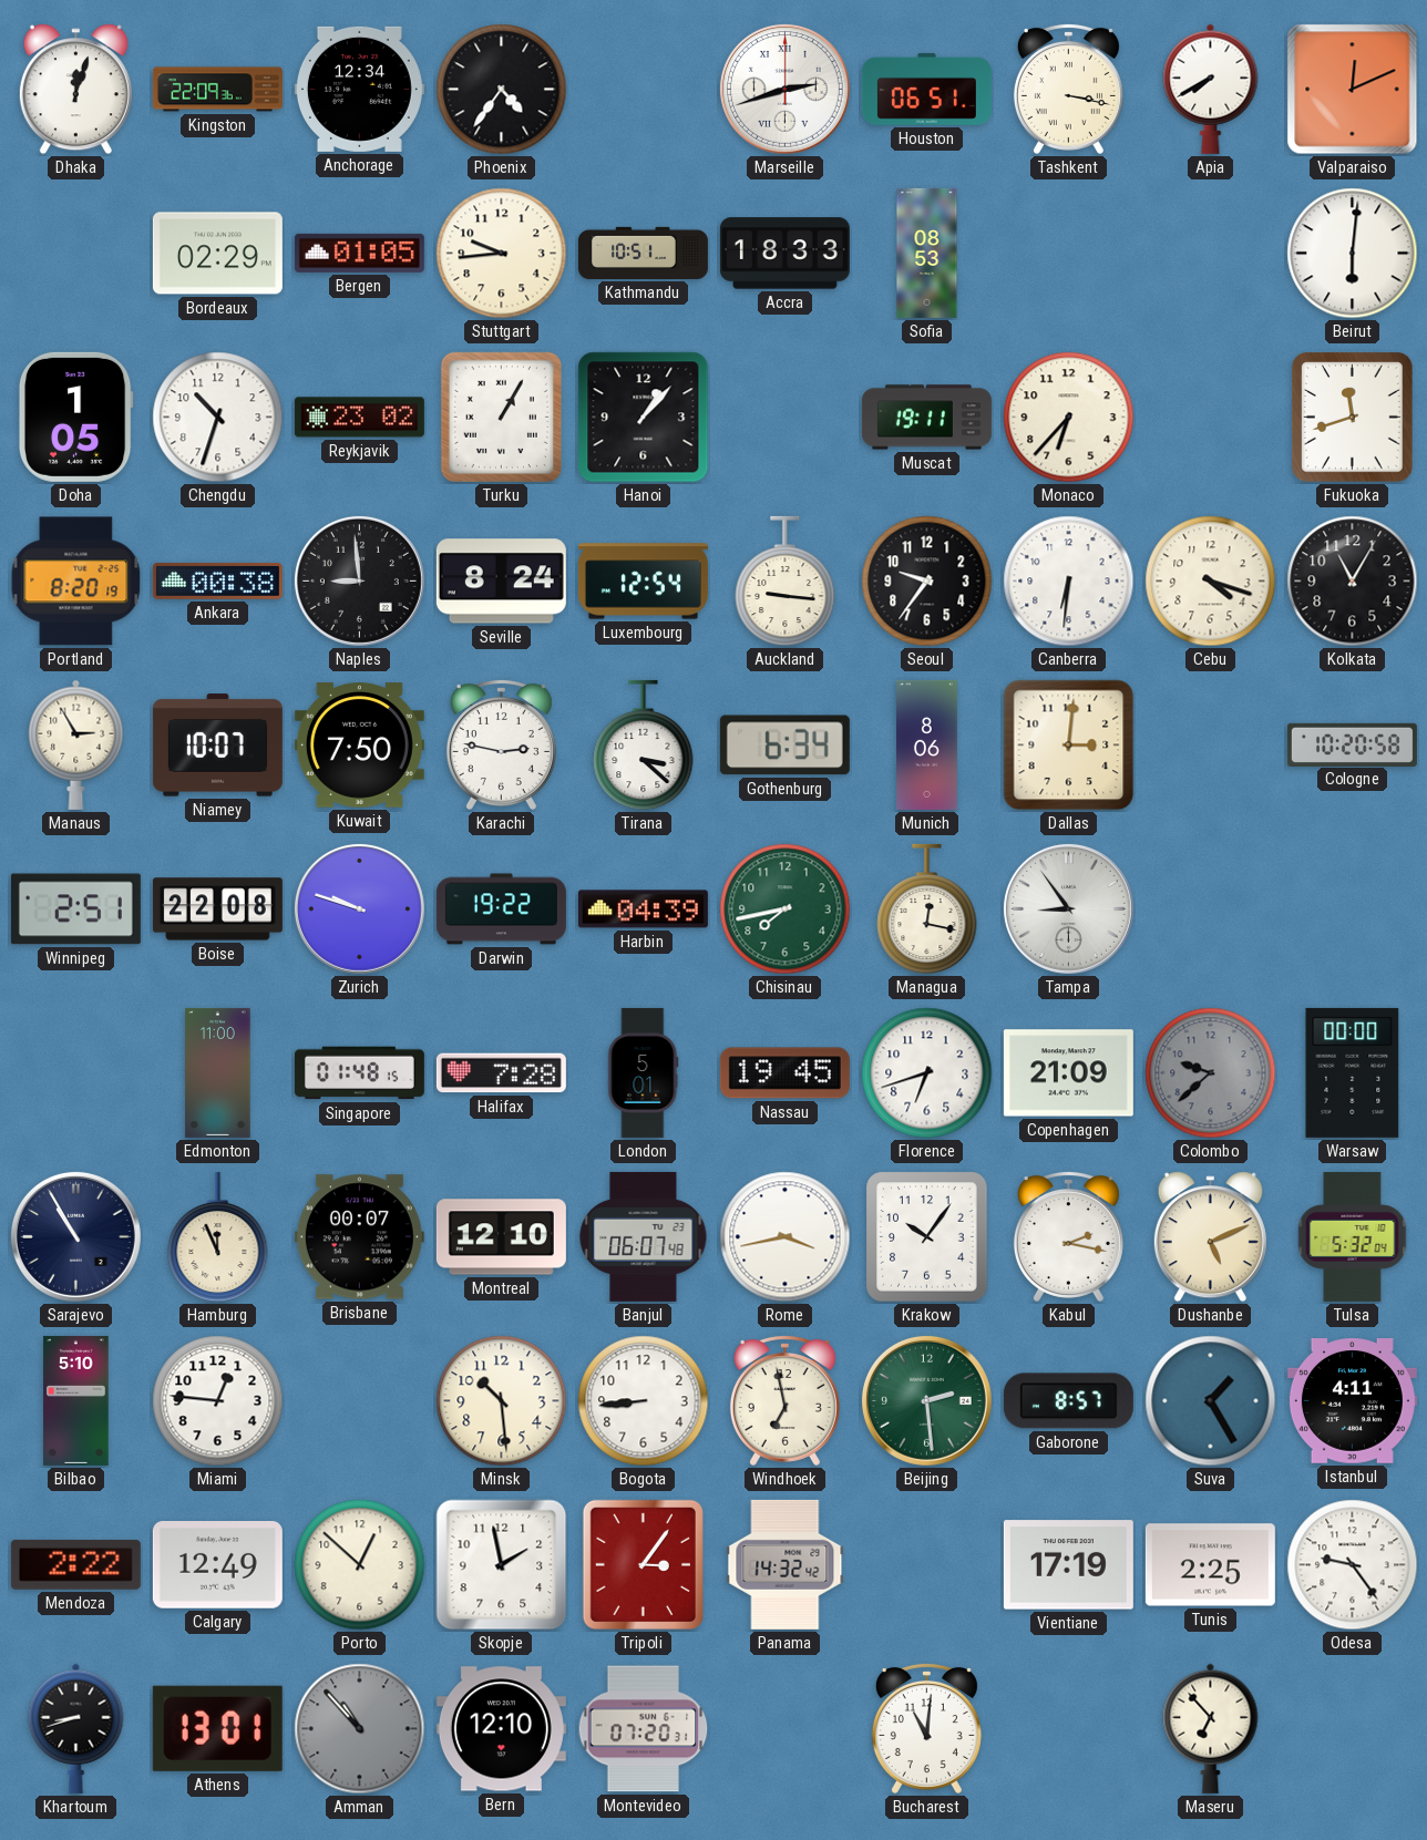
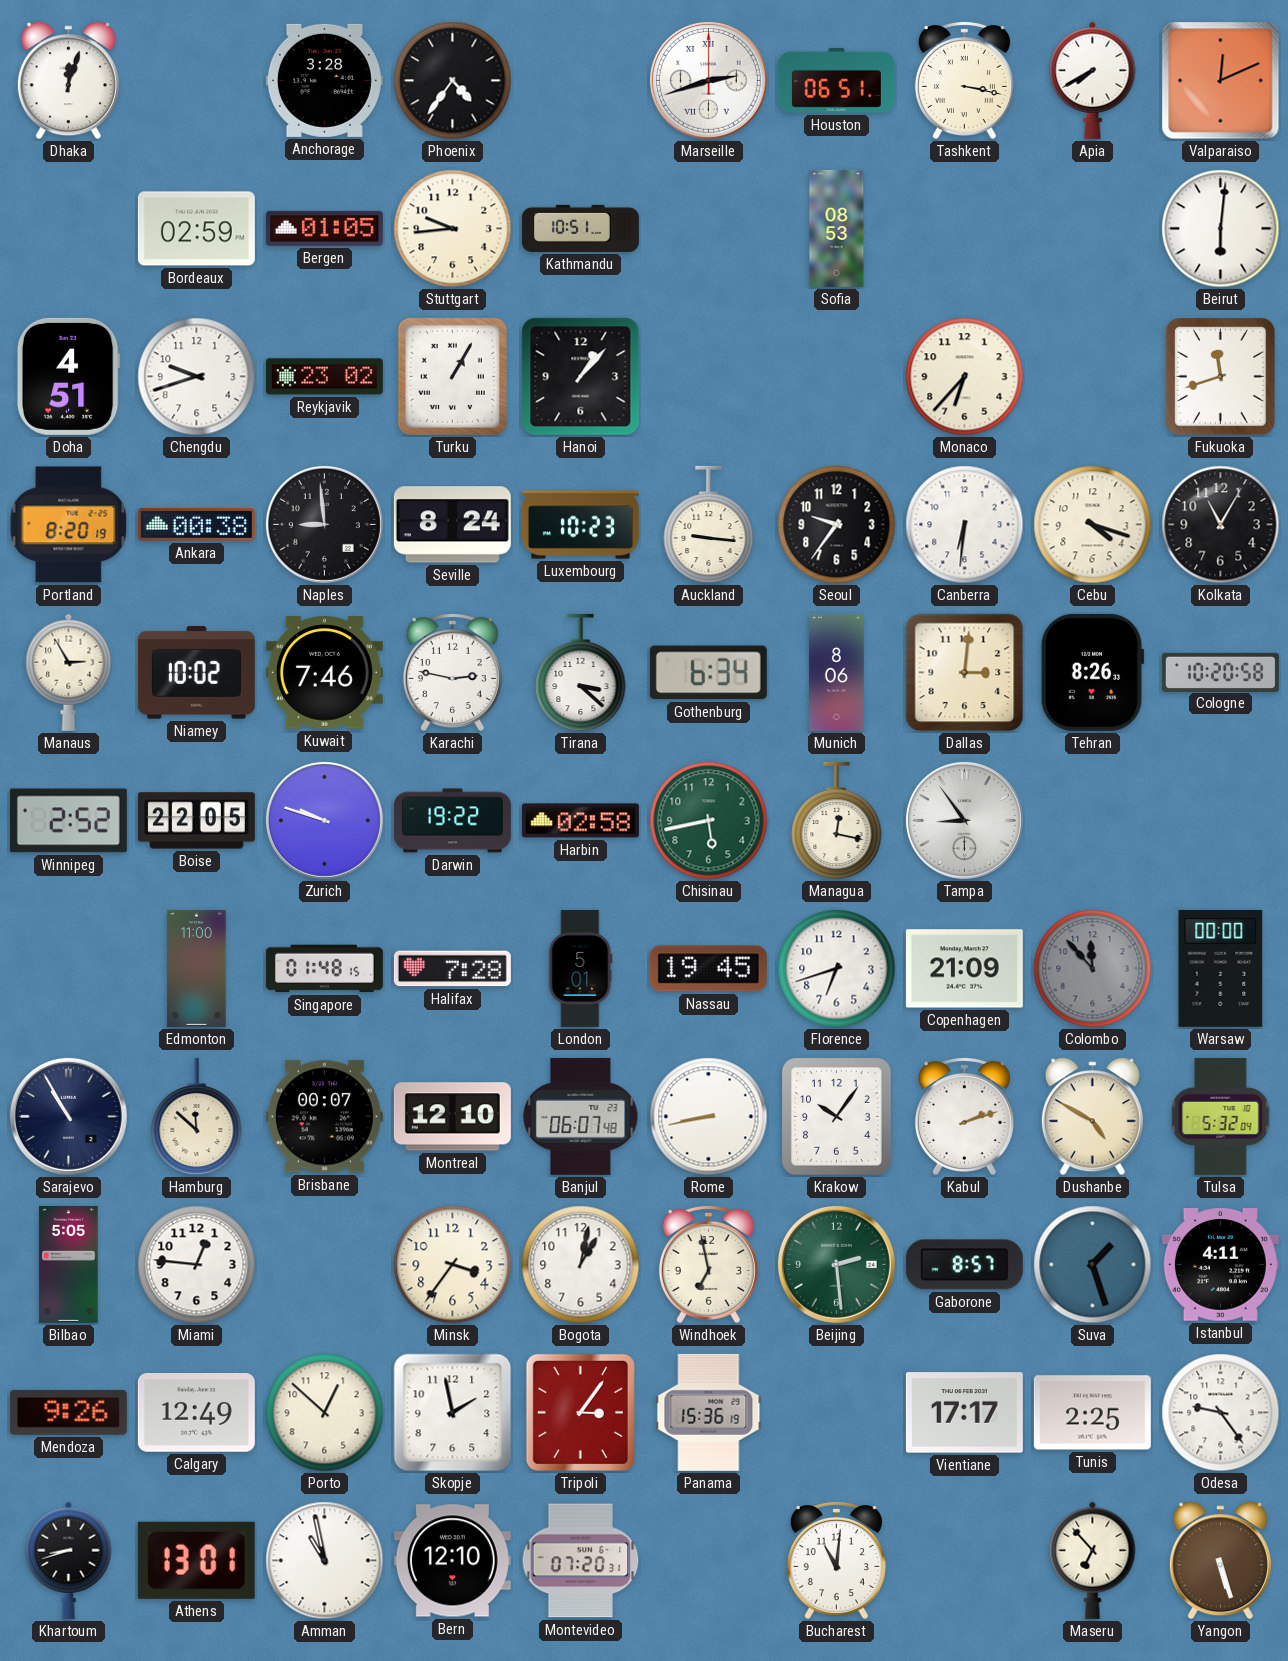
Kingston: 22:09 -> none (217, 90)
Anchorage: 12:34 -> 3:28 (324, 80)
Bordeaux: 02:29 -> 02:59 (196, 229)
Accra: 18:33 -> none (784, 254)
Doha: 1:05 -> 4:51 (68, 376)
Chengdu: 10:33 -> 9:42 (197, 377)
Muscat: 19:11 -> none (926, 418)
Luxembourg: 12:54 -> 10:23 (580, 525)
Niamey: 10:07 -> 10:02 (196, 673)
Kuwait: 7:50 -> 7:46 (324, 673)
Tehran: none -> 8:26 (1092, 672)
Winnipeg: 2:51 -> 2:52 (68, 821)
Boise: 22:08 -> 22:05 (196, 821)
Harbin: 04:39 -> 02:58 (580, 821)
Chisinau: 7:43 -> 5:43 (709, 821)
Colombo: 9:38 -> 11:53 (1093, 969)
Hamburg: 11:56 -> 11:52 (197, 1117)
Rome: 3:43 -> 8:43 (709, 1117)
Kabul: 2:17 -> 2:12 (964, 1116)
Dushanbe: 5:11 -> 4:50 (1092, 1117)
Bilbao: 5:10 -> 5:05 (69, 1264)
Minsk: 10:29 -> 3:36 (453, 1265)
Bogota: 8:44 -> 1:02 (581, 1265)
Suva: 1:25 -> 1:27 (1093, 1265)
Mendoza: 2:22 -> 9:26 (68, 1412)
Panama: 14:32 -> 15:36 (709, 1412)
Vientiane: 17:19 -> 17:17 (964, 1413)
Amman: 10:53 -> 10:58 (325, 1561)
Amman dial: grey -> white (325, 1561)
Yangon: none -> 5:27 (1220, 1561)
